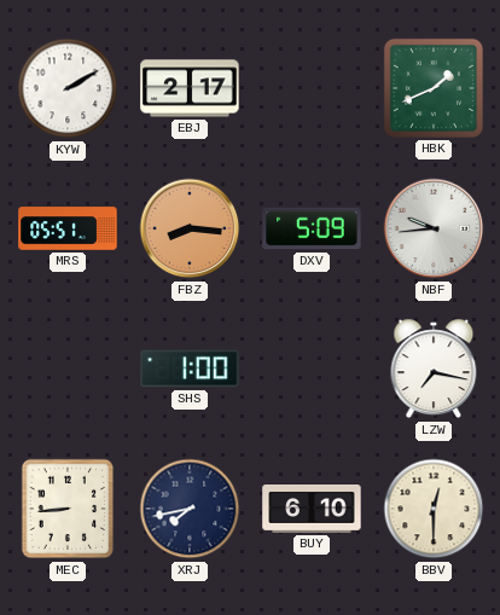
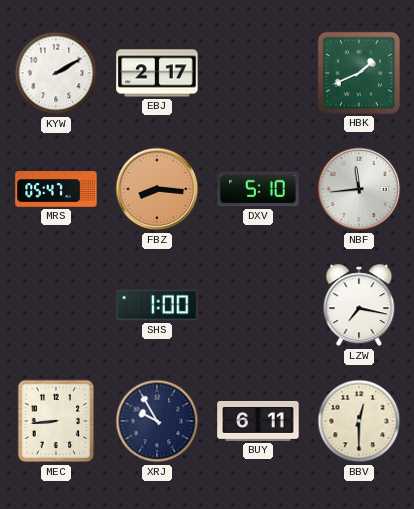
MRS: 05:51 -> 05:47 (56, 189)
DXV: 5:09 -> 5:10 (258, 189)
NBF: 9:44 -> 11:44 (359, 189)
XRJ: 7:43 -> 9:55 (157, 421)
BUY: 6:10 -> 6:11 (258, 422)
